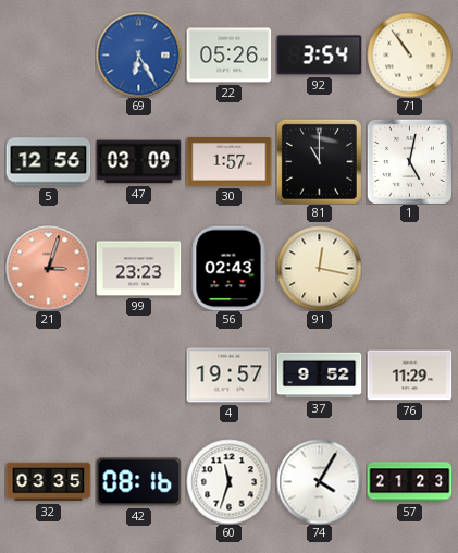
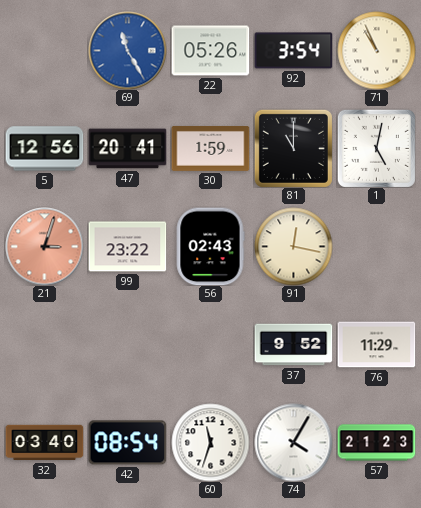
69: 6:25 -> 11:25 (127, 50)
71: 10:54 -> 10:56 (376, 50)
47: 03:09 -> 20:41 (127, 149)
30: 1:57 -> 1:59 (210, 149)
99: 23:23 -> 23:22 (127, 247)
4: 19:57 -> none (228, 376)
32: 03:35 -> 03:40 (44, 443)
42: 08:16 -> 08:54 (127, 443)
